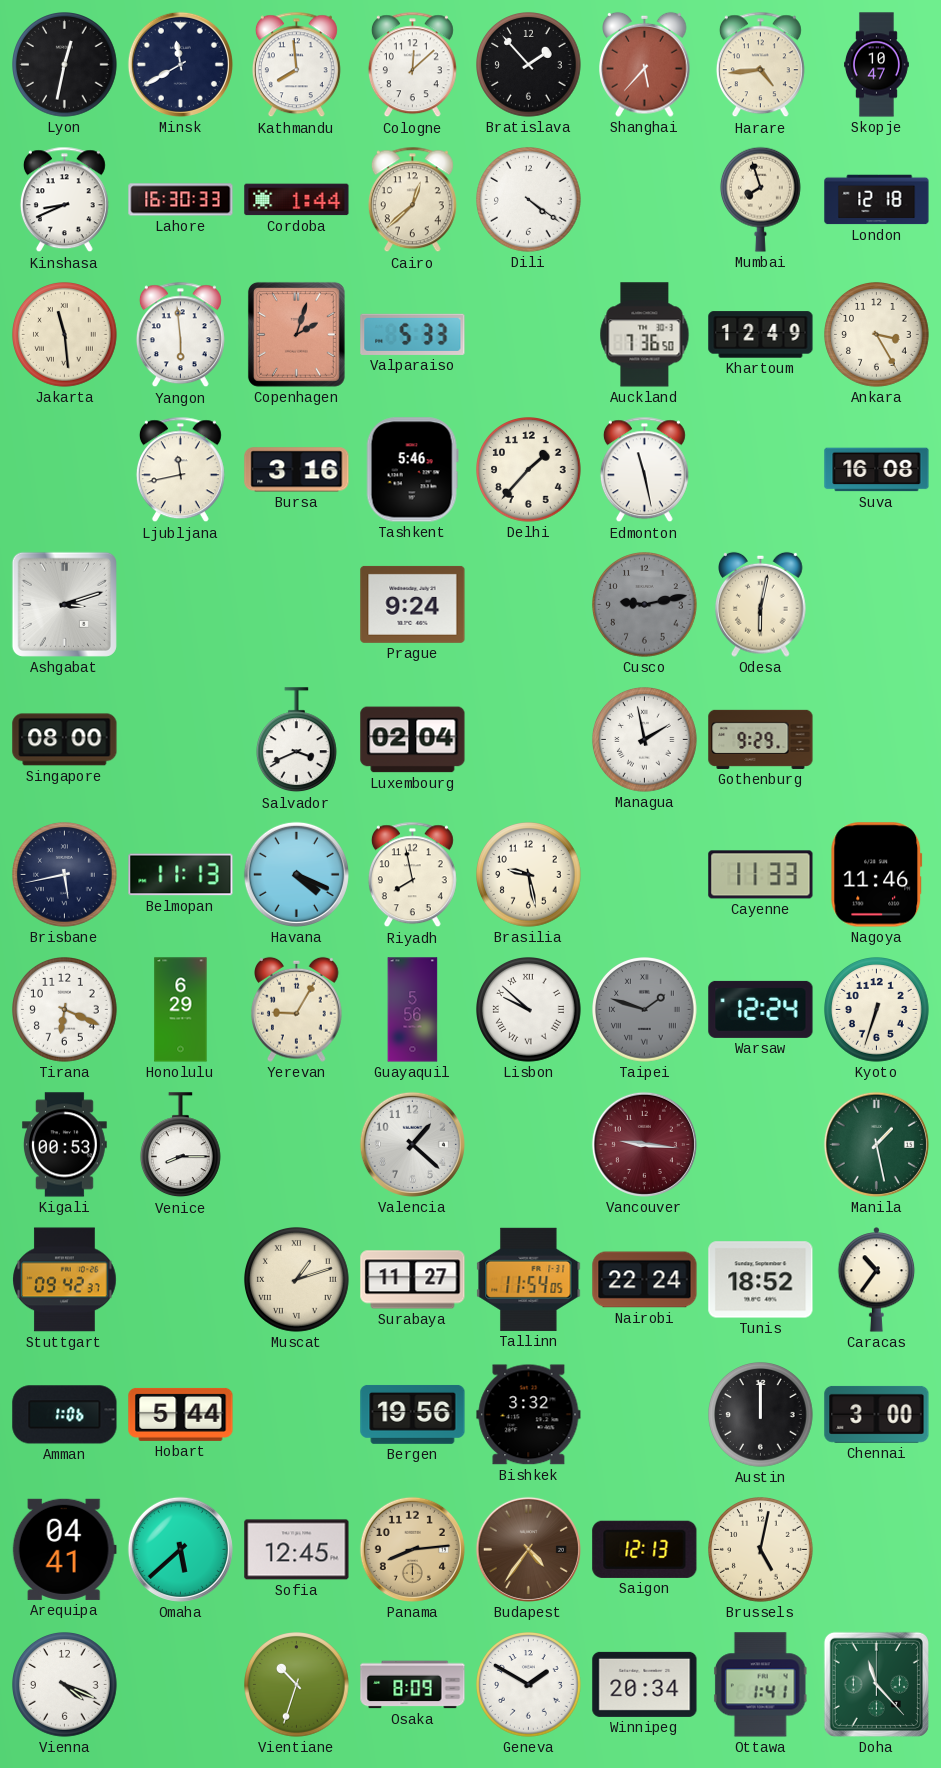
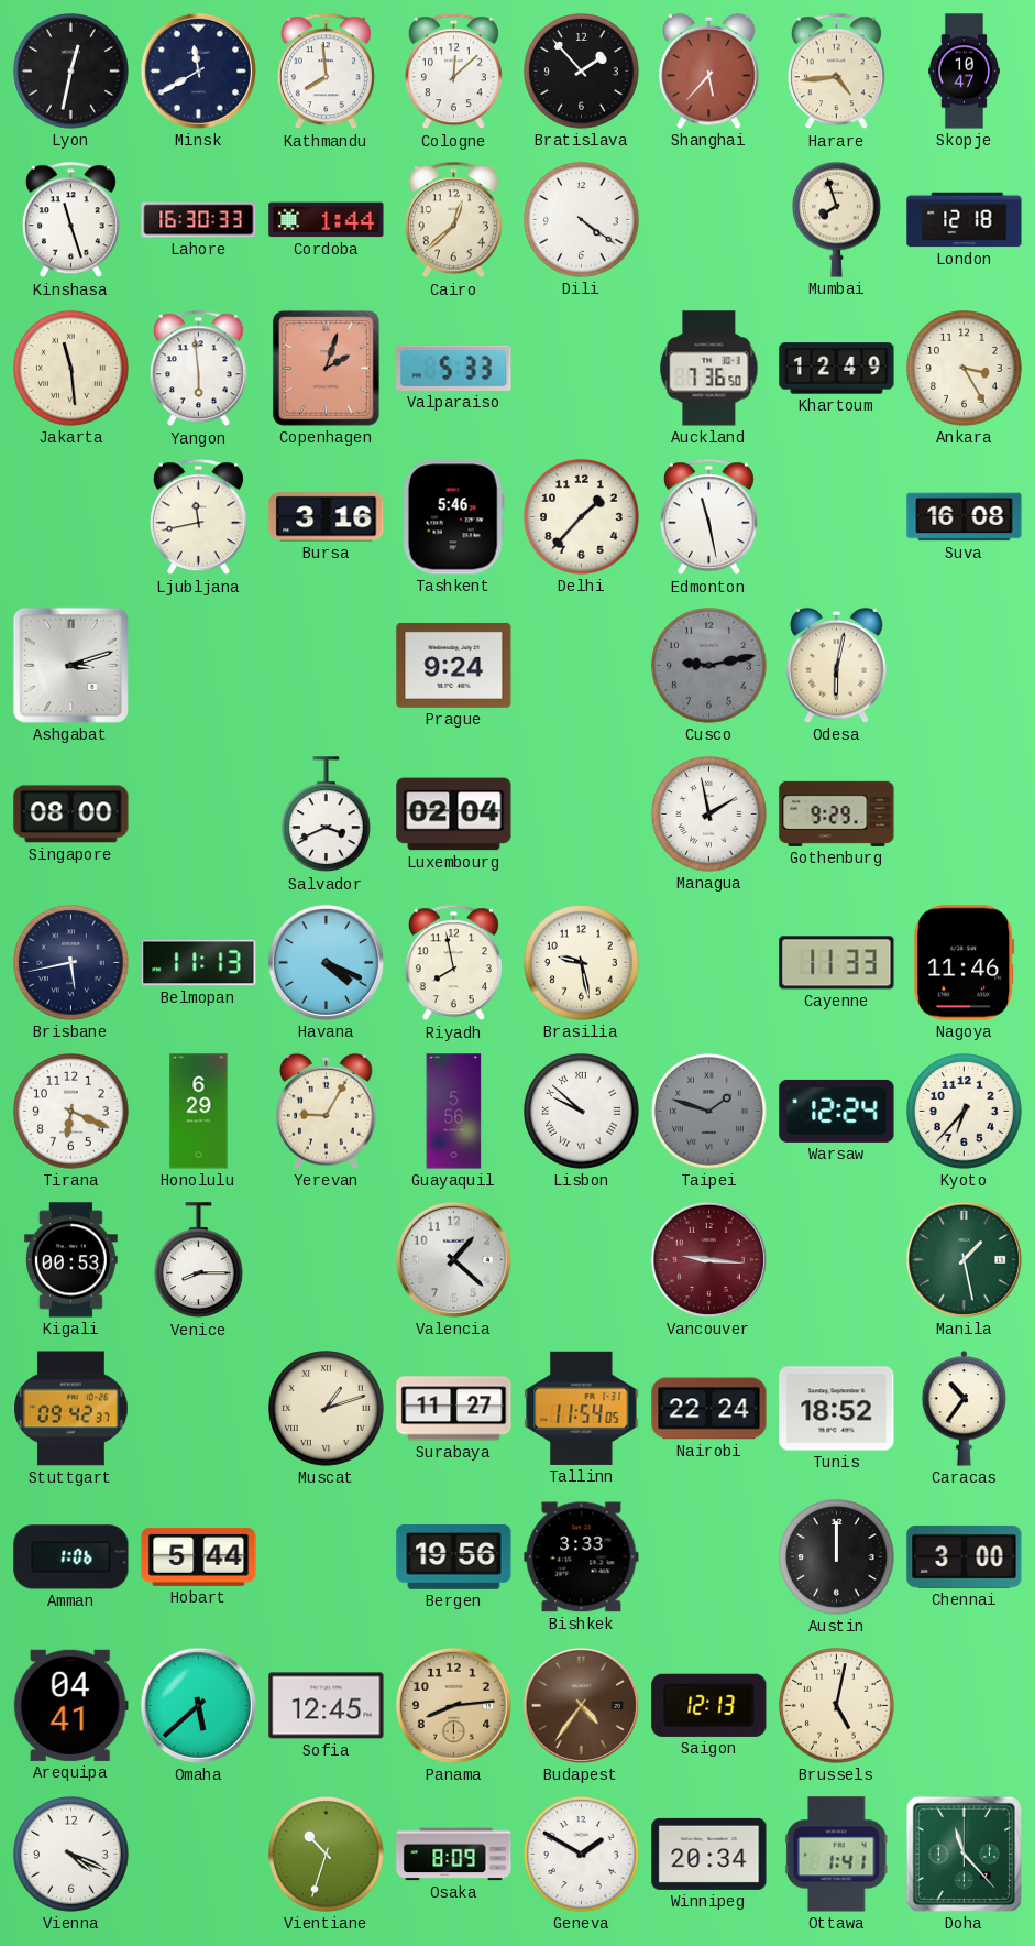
Kinshasa: 8:41 -> 11:27 (70, 220)
Kyoto: 6:33 -> 6:37 (965, 1112)
Bishkek: 3:32 -> 3:33 (582, 1557)
